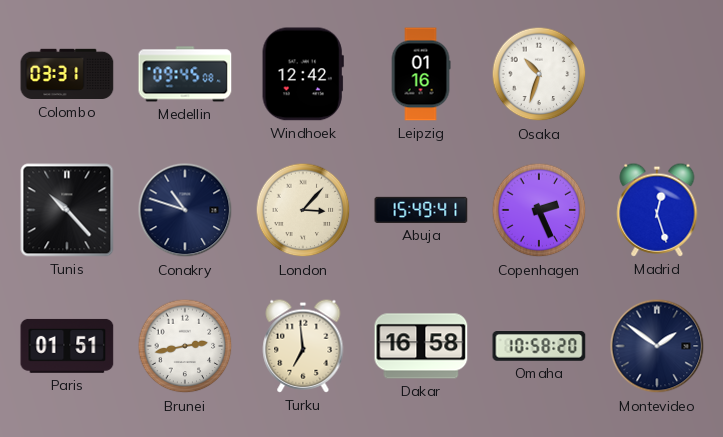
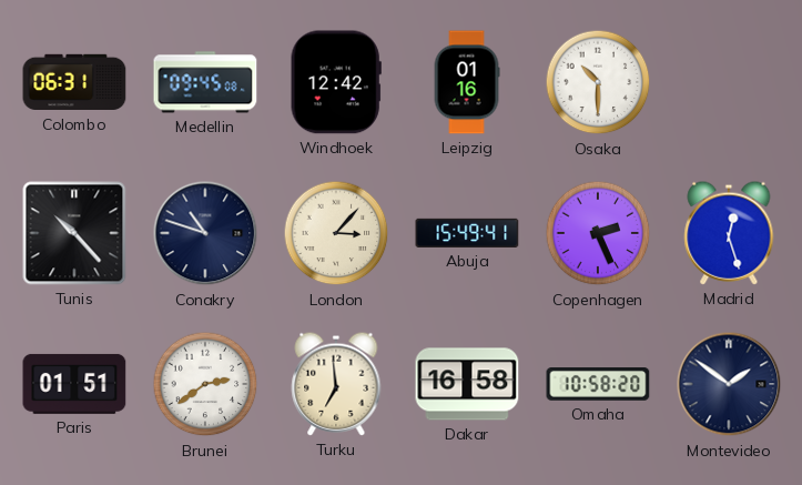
Colombo: 03:31 -> 06:31 (74, 82)
Osaka: 10:33 -> 10:30 (598, 82)
Brunei: 2:43 -> 2:39 (205, 384)
